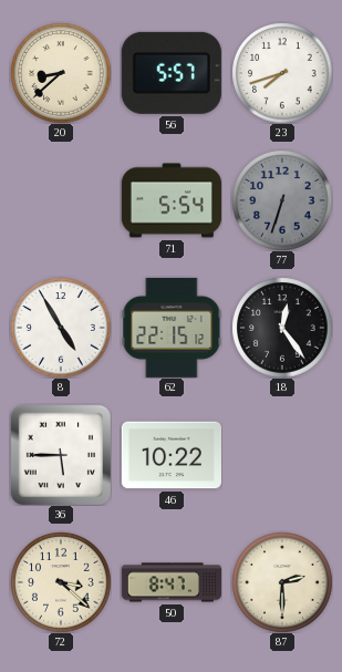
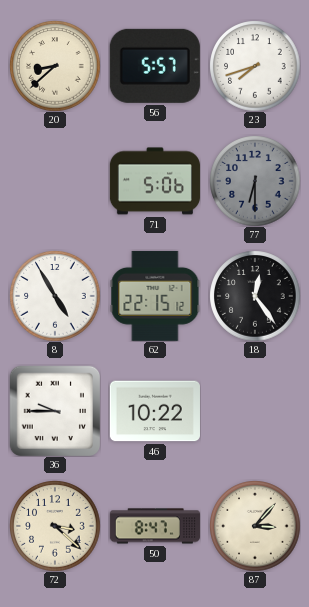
71: 5:54 -> 5:06 (155, 181)
77: 6:33 -> 6:30 (255, 181)
36: 5:45 -> 9:45 (54, 410)
87: 2:30 -> 3:07 (255, 526)
